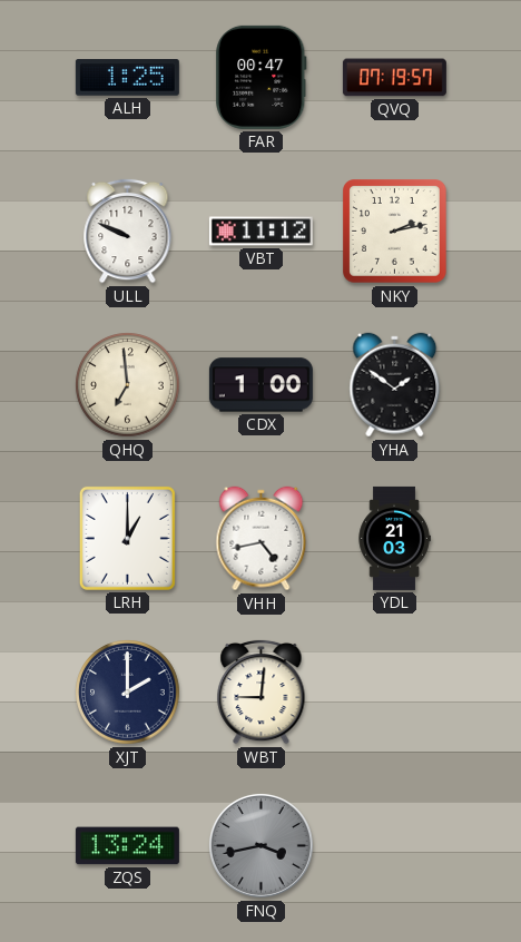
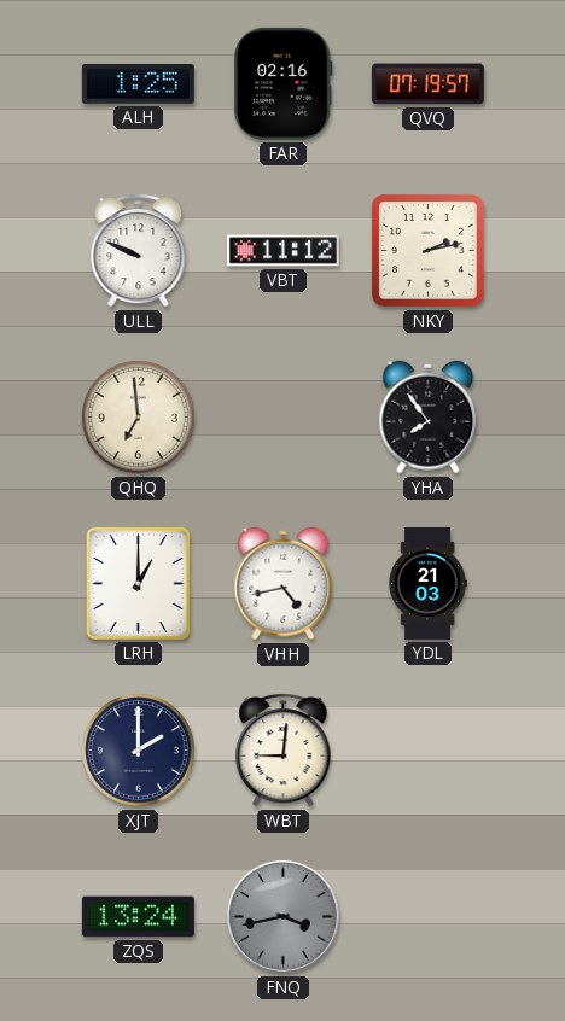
FAR: 00:47 -> 02:16 (284, 83)
CDX: 1:00 -> none (260, 385)
YHA: 1:51 -> 7:54 (429, 418)
